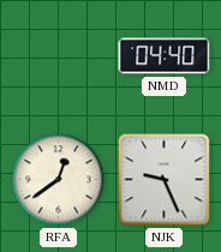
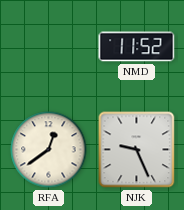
NMD: 04:40 -> 11:52 (137, 47)
